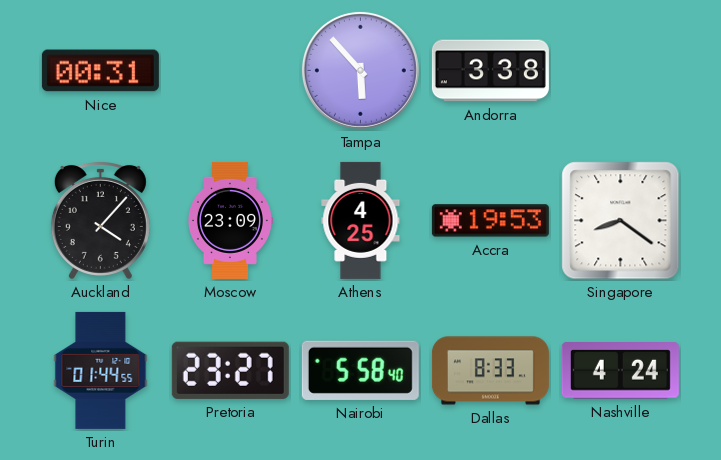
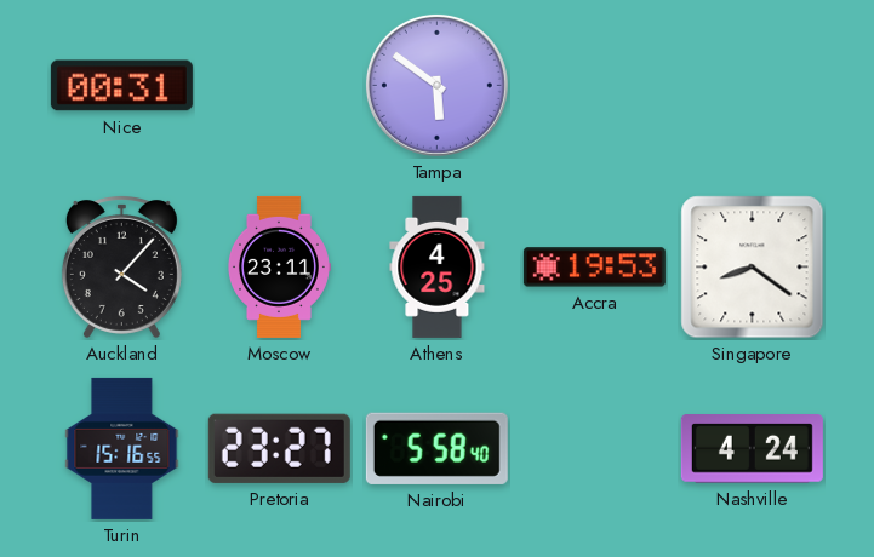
Tampa: 5:53 -> 5:51 (436, 85)
Andorra: 3:38 -> none (490, 71)
Moscow: 23:09 -> 23:11 (279, 266)
Turin: 01:44 -> 15:16 (122, 448)
Dallas: 8:33 -> none (490, 371)
